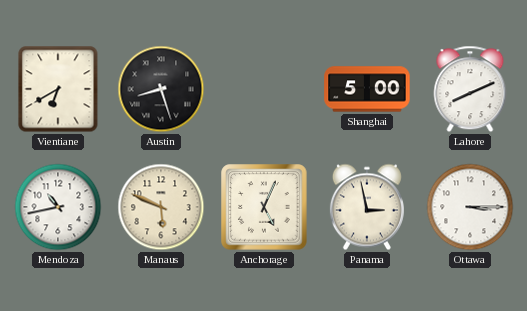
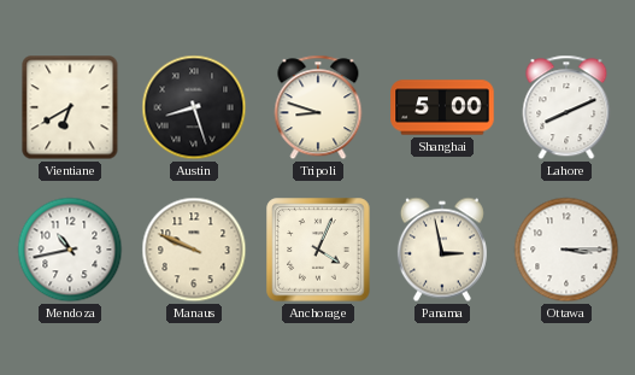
Tripoli: none -> 8:48 (318, 107)
Manaus: 5:49 -> 9:49 (194, 250)
Anchorage: 5:04 -> 4:04 (318, 250)
